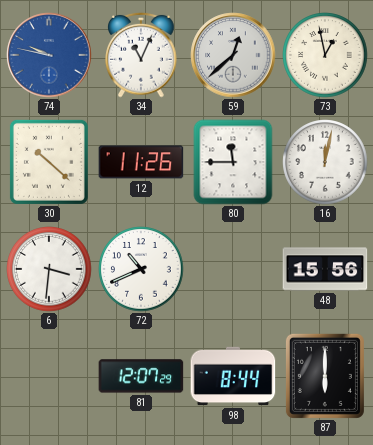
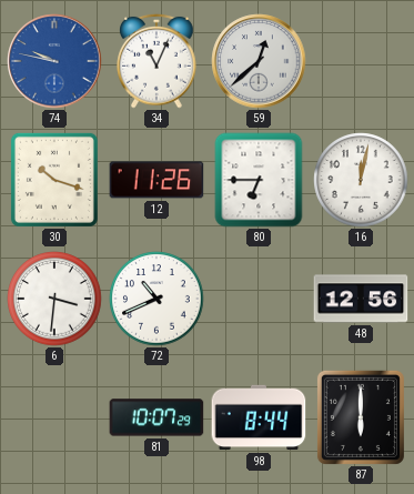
73: 12:58 -> none (325, 55)
30: 10:22 -> 10:18 (54, 180)
80: 11:45 -> 6:45 (259, 180)
48: 15:56 -> 12:56 (361, 299)
81: 12:07 -> 10:07 (156, 417)
